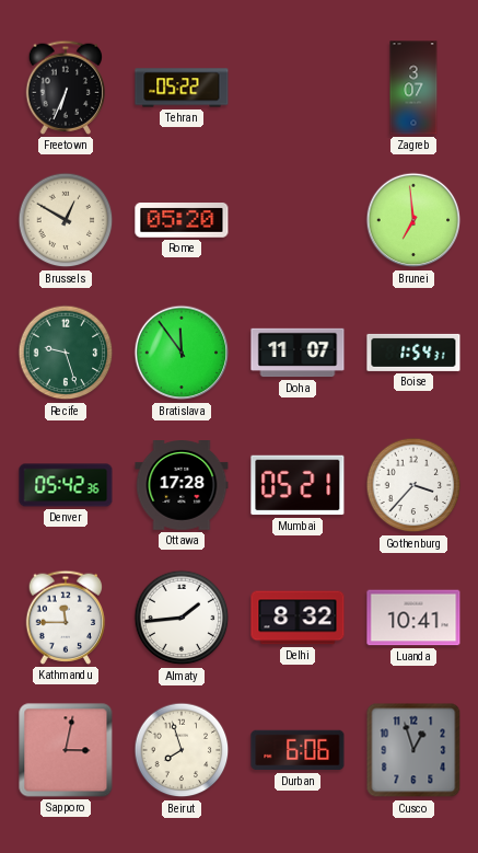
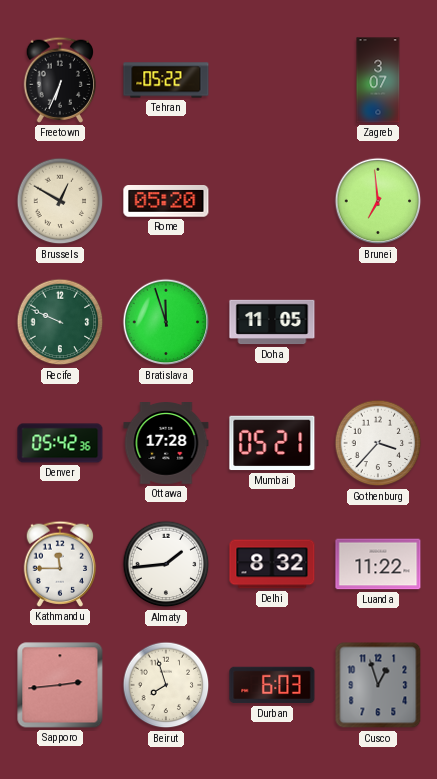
Recife: 9:27 -> 9:49 (60, 322)
Bratislava: 11:54 -> 11:57 (166, 322)
Doha: 11:07 -> 11:05 (272, 322)
Boise: 1:54 -> none (413, 353)
Luanda: 10:41 -> 11:22 (378, 564)
Sapporo: 3:02 -> 2:44 (60, 685)
Durban: 6:06 -> 6:03 (272, 685)
